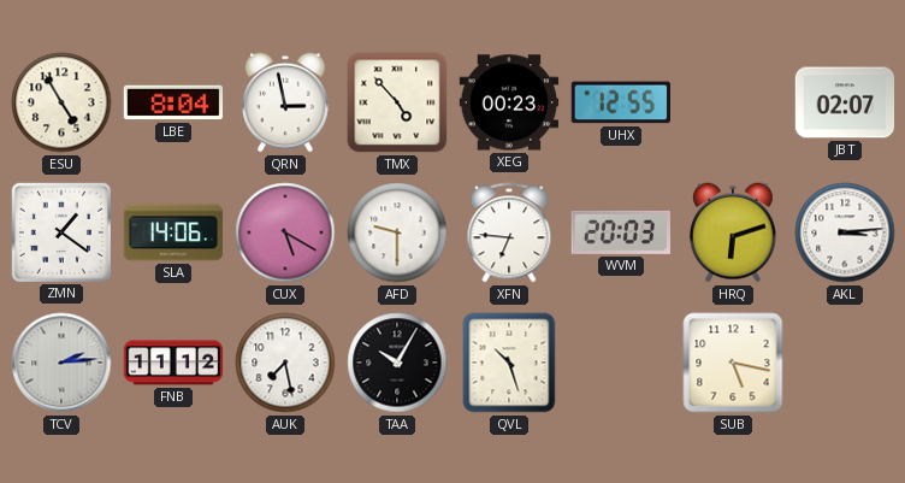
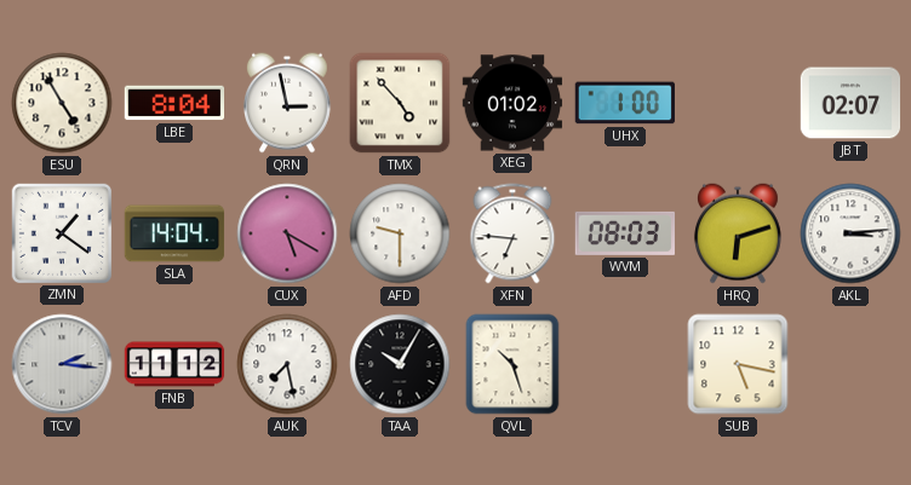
XEG: 00:23 -> 01:02 (512, 103)
UHX: 12:55 -> 1:00 (625, 103)
SLA: 14:06 -> 14:04 (174, 233)
WVM: 20:03 -> 08:03 (625, 233)
TCV: 2:14 -> 2:16 (62, 364)
